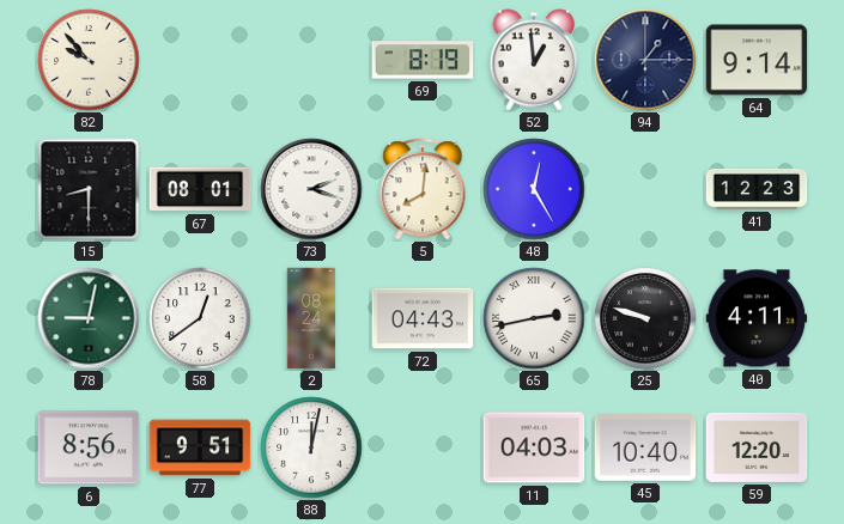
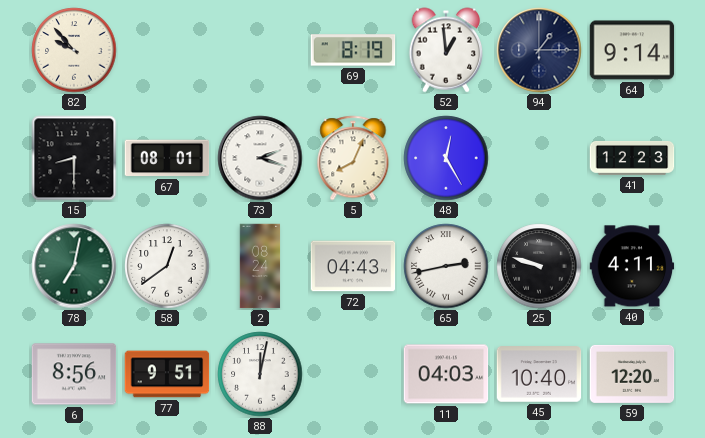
5: 8:01 -> 8:04 (353, 158)
78: 9:02 -> 7:02 (74, 266)
